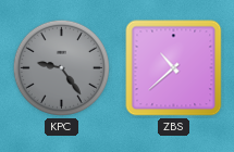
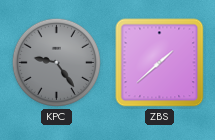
ZBS: 10:38 -> 1:38 (160, 63)
